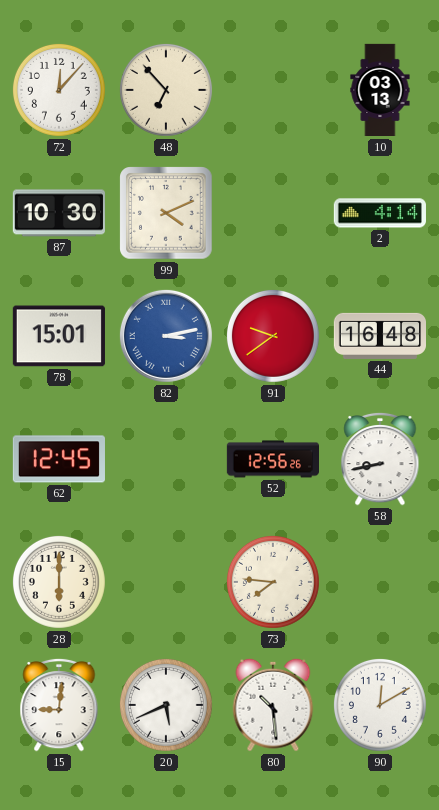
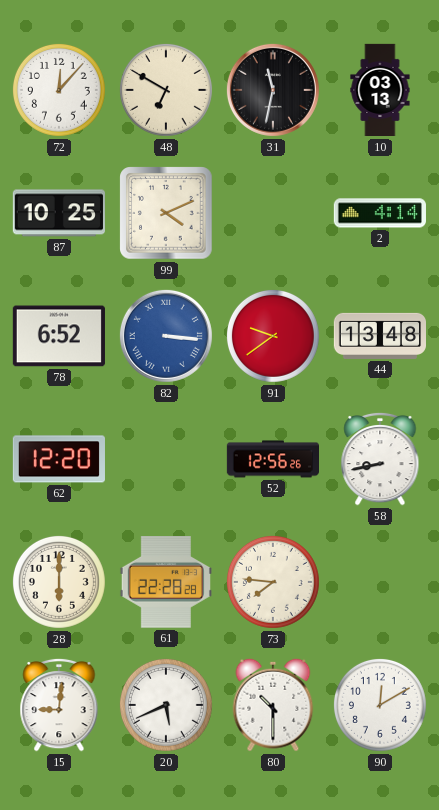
48: 6:53 -> 6:50 (166, 90)
31: none -> 11:32 (273, 90)
87: 10:30 -> 10:25 (59, 213)
78: 15:01 -> 6:52 (59, 336)
82: 3:13 -> 3:16 (166, 336)
44: 16:48 -> 13:48 (379, 336)
62: 12:45 -> 12:20 (59, 459)
61: none -> 22:28 (166, 582)
80: 10:29 -> 10:30 (273, 705)
